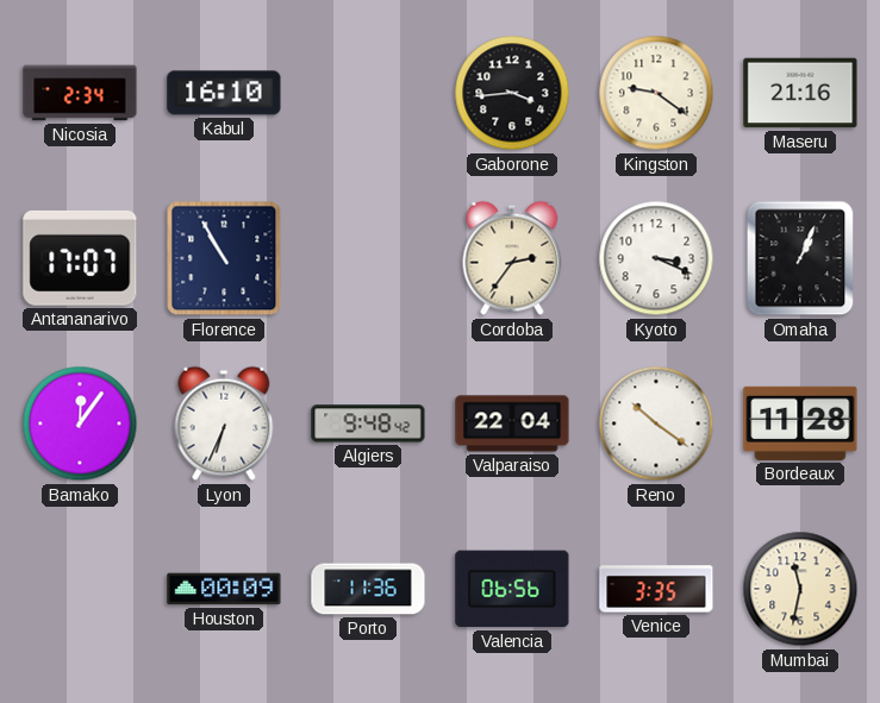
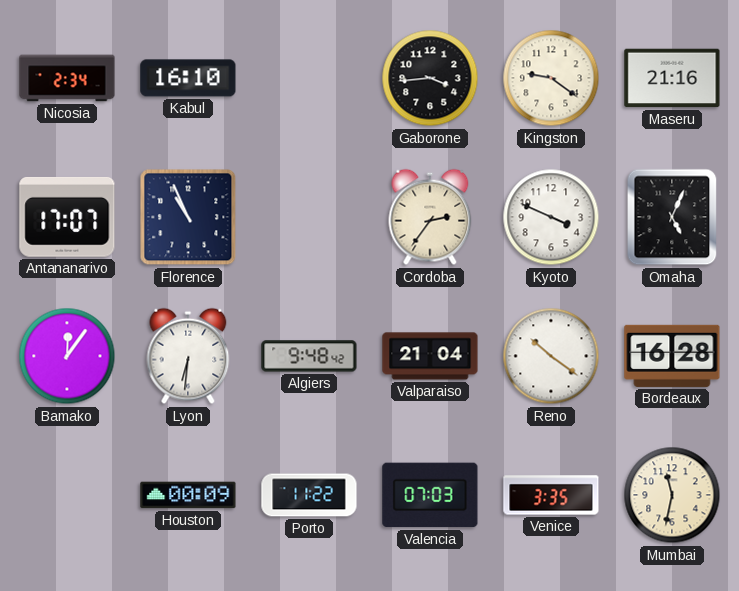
Florence: 10:55 -> 10:56 (188, 217)
Kyoto: 3:19 -> 3:49 (551, 217)
Omaha: 1:04 -> 5:04 (672, 217)
Lyon: 6:34 -> 6:31 (188, 356)
Valparaiso: 22:04 -> 21:04 (430, 356)
Bordeaux: 11:28 -> 16:28 (672, 356)
Porto: 11:36 -> 11:22 (309, 495)
Valencia: 06:56 -> 07:03 (430, 495)
